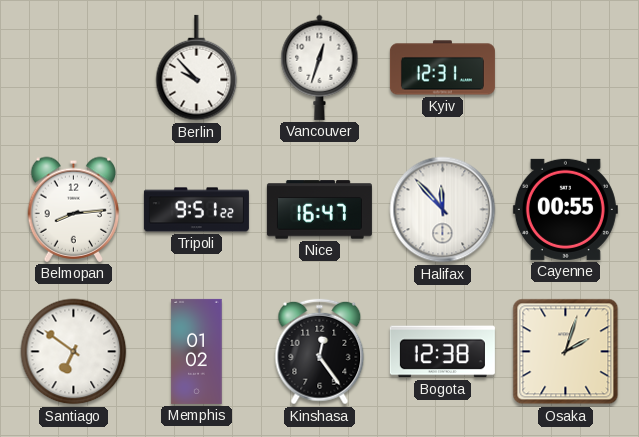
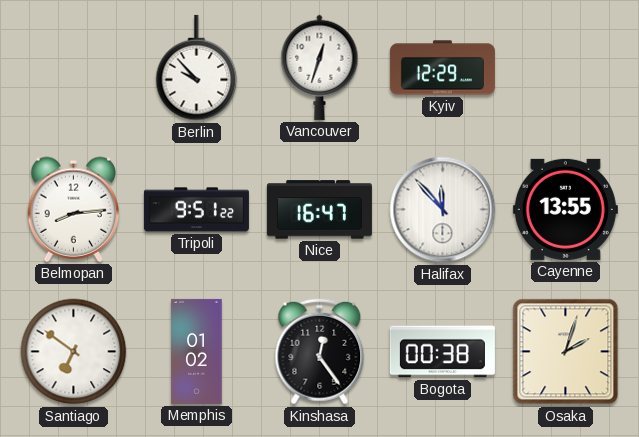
Kyiv: 12:31 -> 12:29 (442, 68)
Cayenne: 00:55 -> 13:55 (565, 209)
Bogota: 12:38 -> 00:38 (442, 352)
